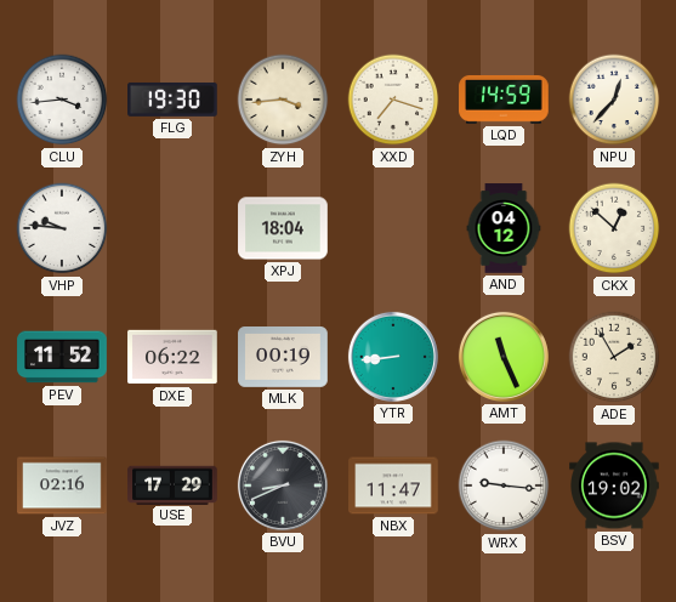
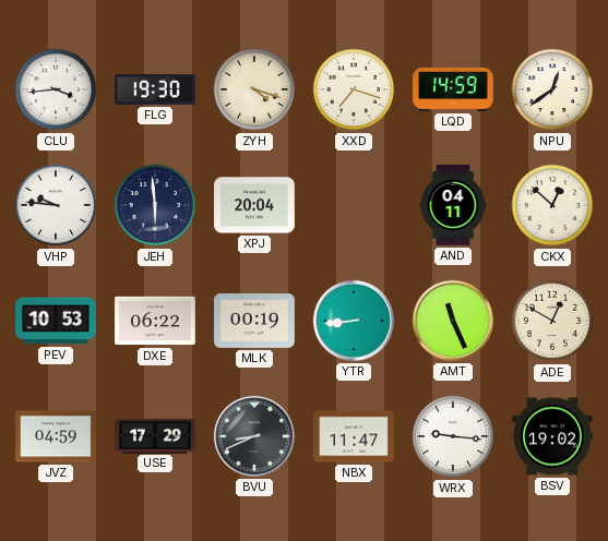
ZYH: 3:44 -> 4:18 (254, 89)
NPU: 12:37 -> 12:39 (552, 89)
JEH: none -> 5:59 (155, 205)
XPJ: 18:04 -> 20:04 (254, 205)
AND: 04:12 -> 04:11 (453, 205)
PEV: 11:52 -> 10:53 (56, 321)
ADE: 1:55 -> 12:50 (552, 321)
JVZ: 02:16 -> 04:59 (56, 436)
